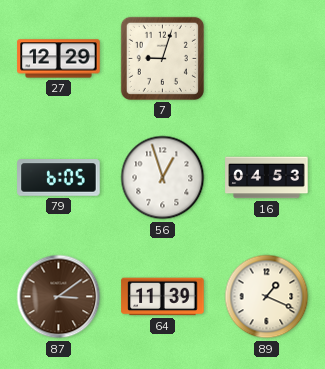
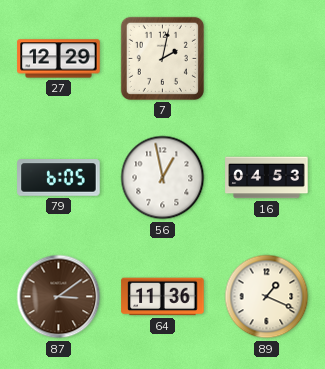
7: 9:03 -> 2:02 (162, 58)
56: 12:57 -> 12:58 (163, 178)
64: 11:39 -> 11:36 (163, 297)
